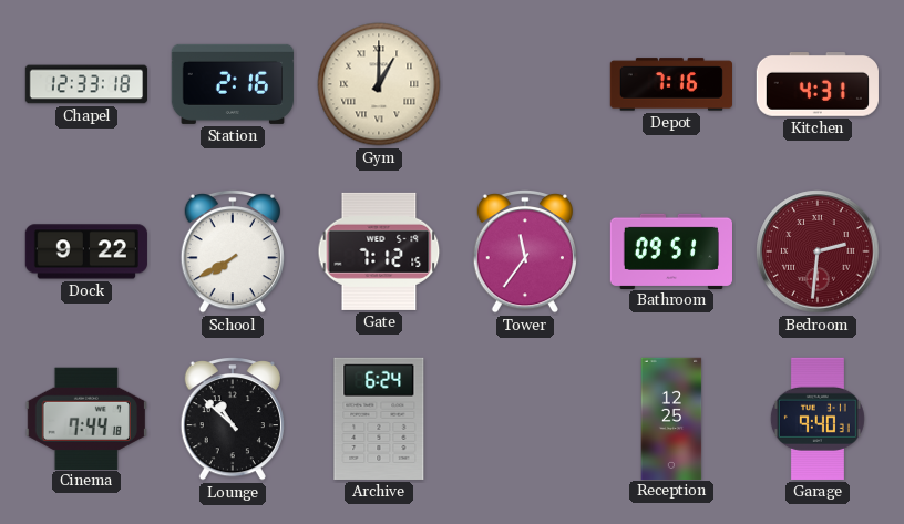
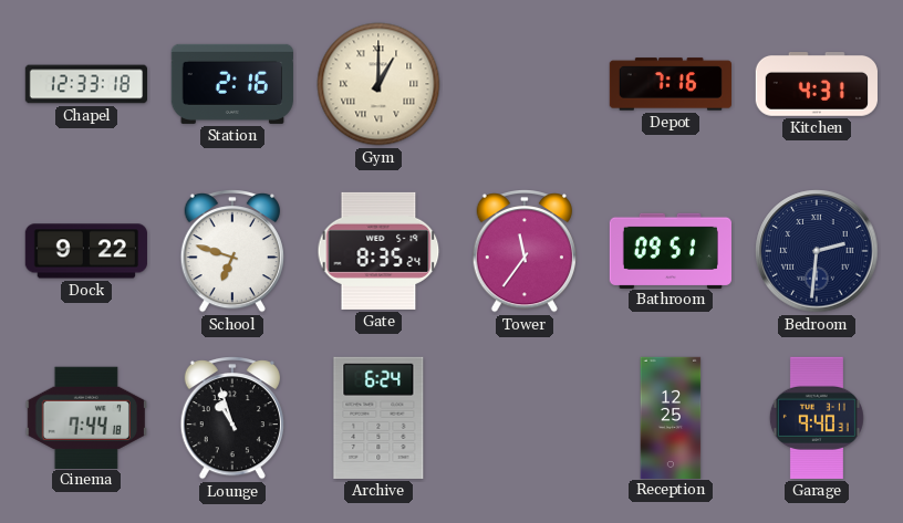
School: 7:40 -> 6:48 (232, 252)
Gate: 7:12 -> 8:35 (378, 251)
Bedroom dial: burgundy -> navy (817, 251)
Lounge: 10:52 -> 10:57 (232, 419)
